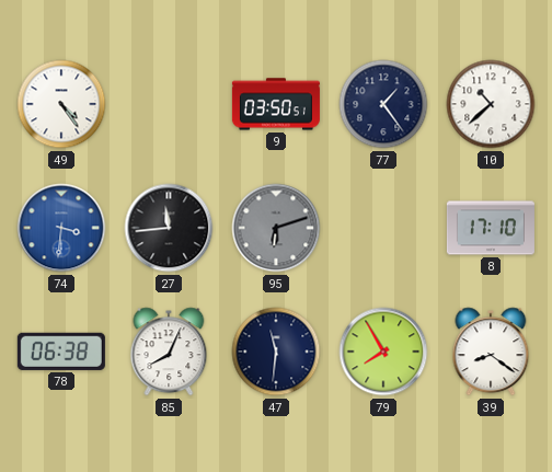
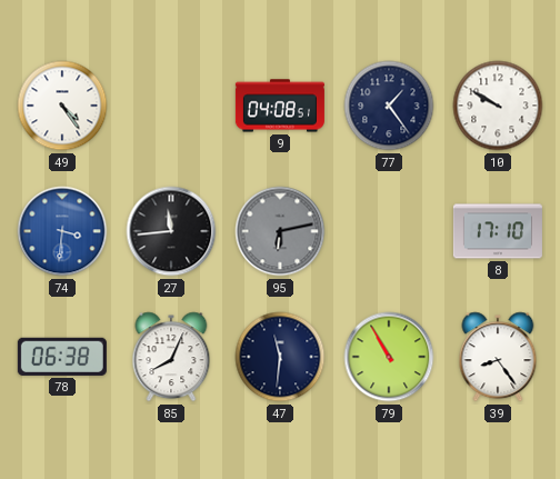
9: 03:50 -> 04:08 (280, 106)
10: 10:38 -> 9:50 (498, 106)
95: 6:12 -> 6:13 (280, 231)
79: 7:55 -> 10:55 (389, 357)
39: 8:21 -> 8:24 (498, 357)
